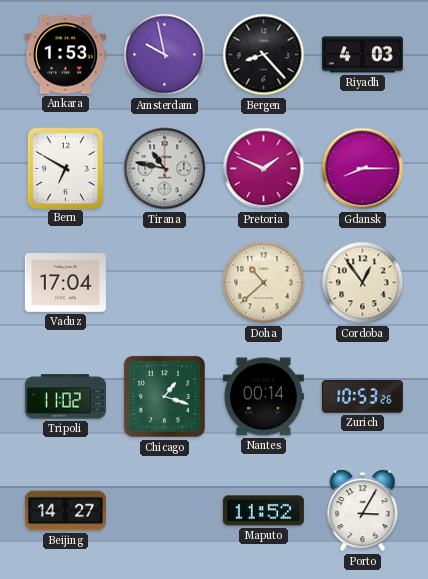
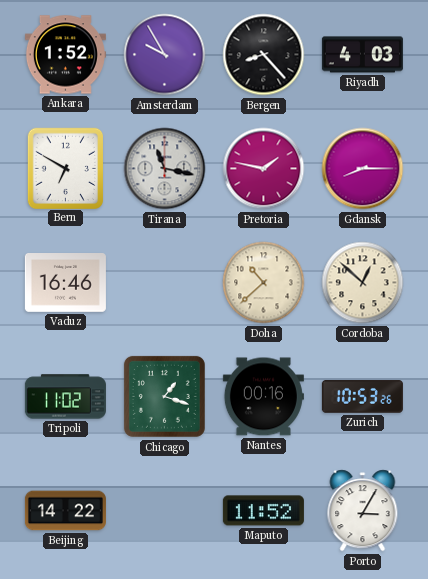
Ankara: 1:53 -> 1:52 (65, 55)
Amsterdam: 9:58 -> 9:55 (165, 55)
Tirana: 10:47 -> 11:17 (165, 169)
Pretoria: 1:49 -> 1:47 (264, 169)
Vaduz: 17:04 -> 16:46 (65, 283)
Cordoba: 12:54 -> 12:52 (363, 283)
Nantes: 00:14 -> 00:16 (263, 397)
Beijing: 14:27 -> 14:22 (65, 511)
